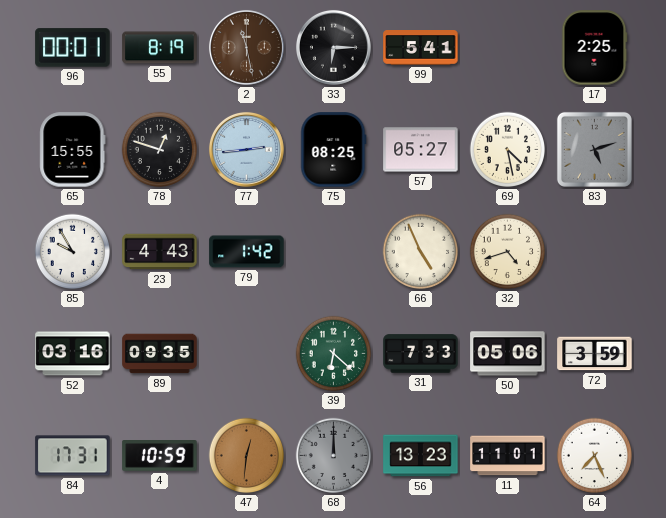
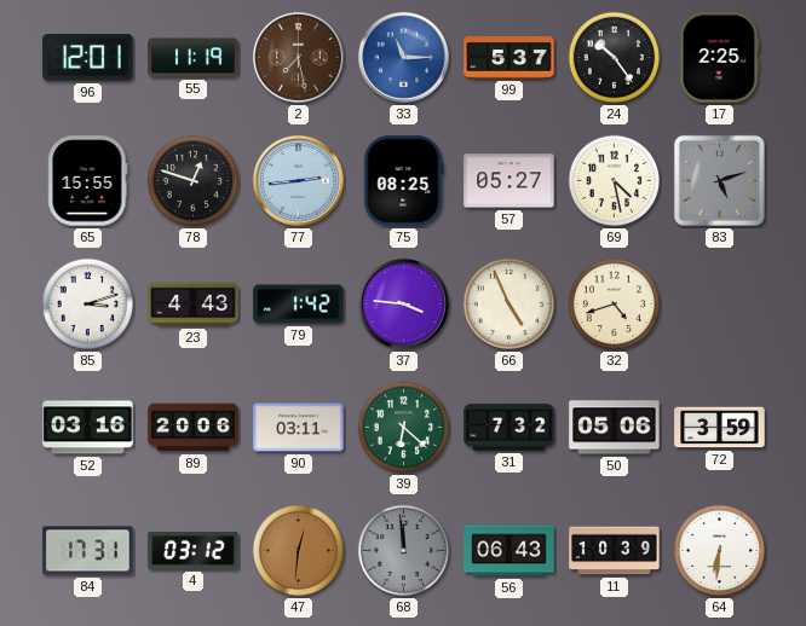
96: 00:01 -> 12:01 (88, 58)
55: 8:19 -> 11:19 (194, 58)
2: 11:28 -> 7:28 (298, 57)
33: 6:15 -> 11:15 (403, 57)
33 dial: black -> blue (403, 57)
99: 5:41 -> 5:37 (509, 58)
24: none -> 10:24 (615, 58)
85: 9:55 -> 3:12 (88, 305)
37: none -> 3:46 (403, 303)
89: 09:35 -> 20:06 (194, 428)
90: none -> 03:11 (299, 428)
31: 7:33 -> 7:32 (509, 428)
4: 10:59 -> 03:12 (194, 551)
68: 12:00 -> 11:59 (404, 551)
56: 13:23 -> 06:43 (509, 551)
11: 11:01 -> 10:39 (615, 551)
64: 7:26 -> 6:31 (720, 551)
